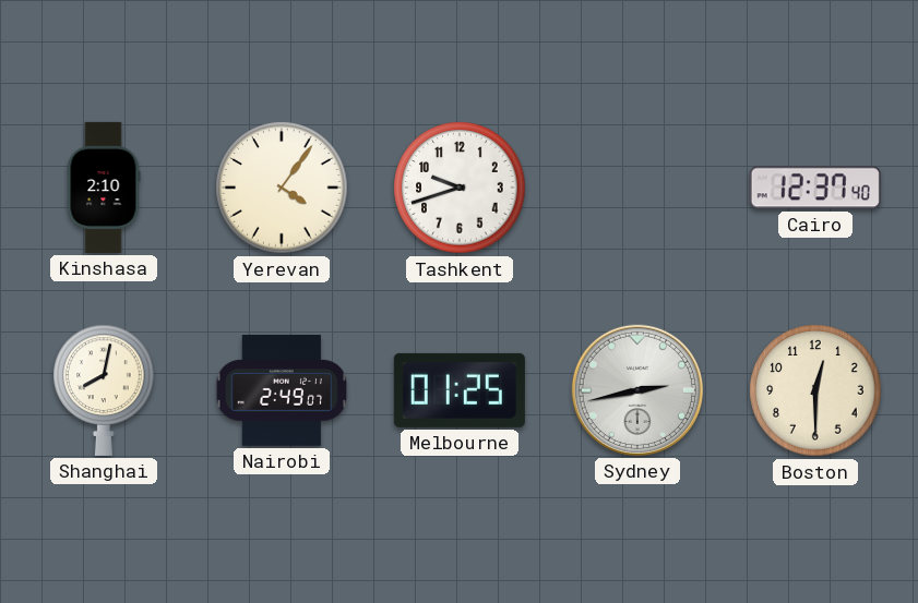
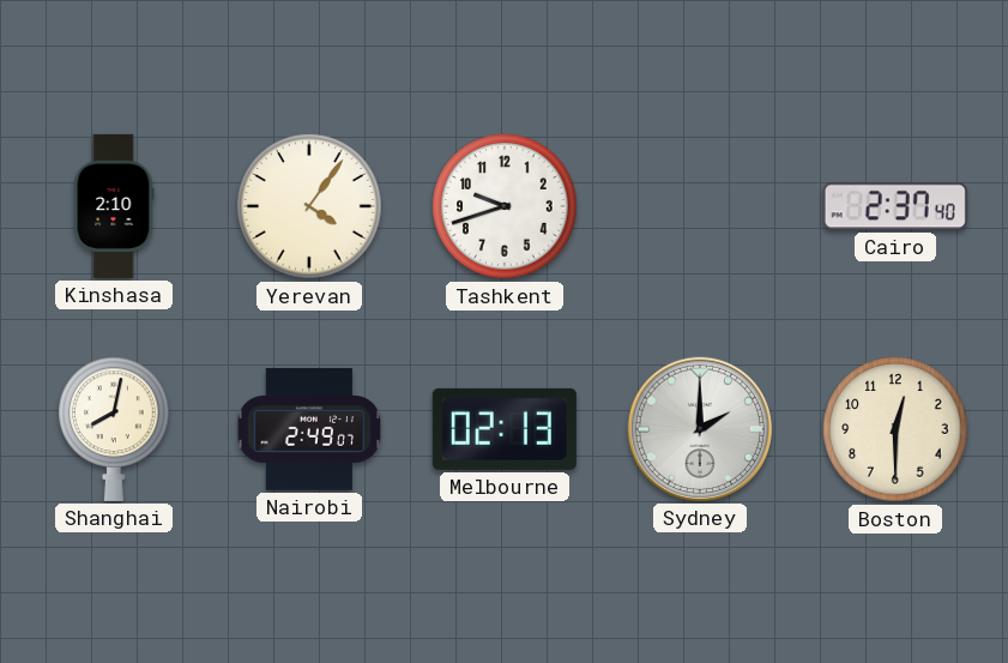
Cairo: 12:37 -> 2:37 (895, 206)
Melbourne: 01:25 -> 02:13 (505, 429)
Sydney: 2:43 -> 2:00 (700, 429)
